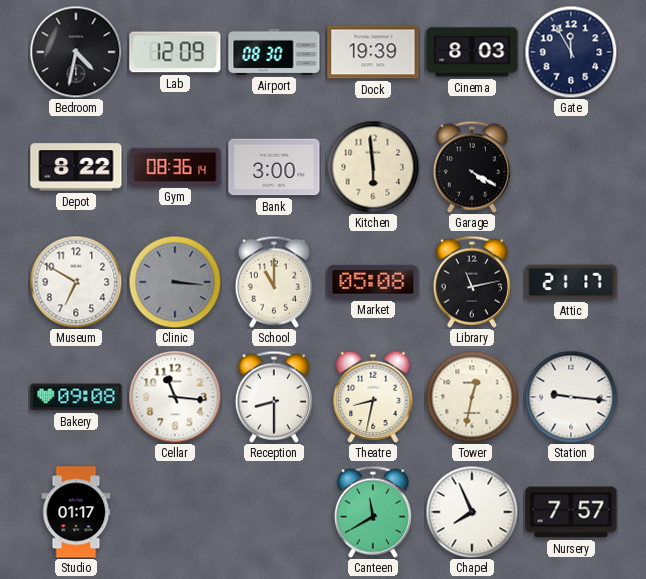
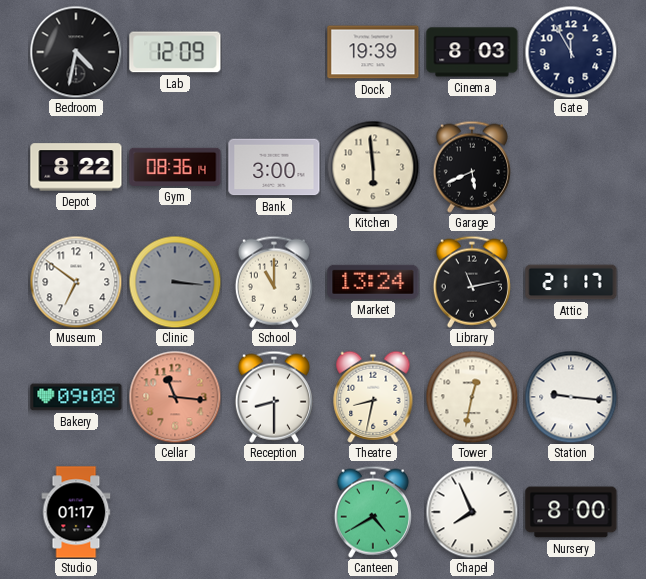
Airport: 08:30 -> none (274, 52)
Garage: 4:20 -> 5:41 (472, 167)
Museum: 6:50 -> 6:51 (76, 282)
Market: 05:08 -> 13:24 (373, 282)
Cellar dial: white -> salmon (175, 397)
Canteen: 11:40 -> 4:40 (373, 512)
Nursery: 7:57 -> 8:00 (571, 512)
